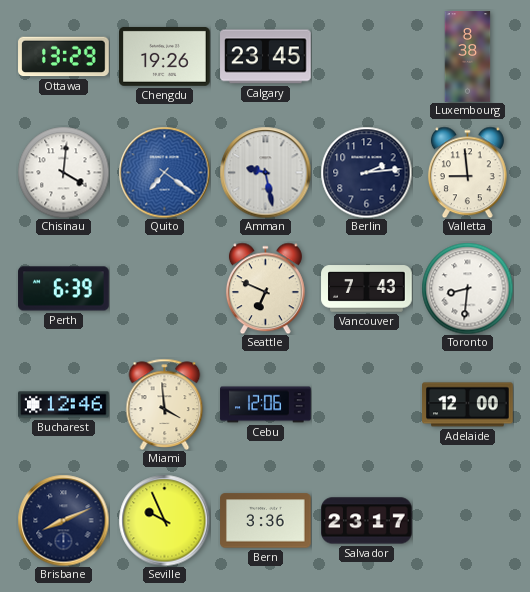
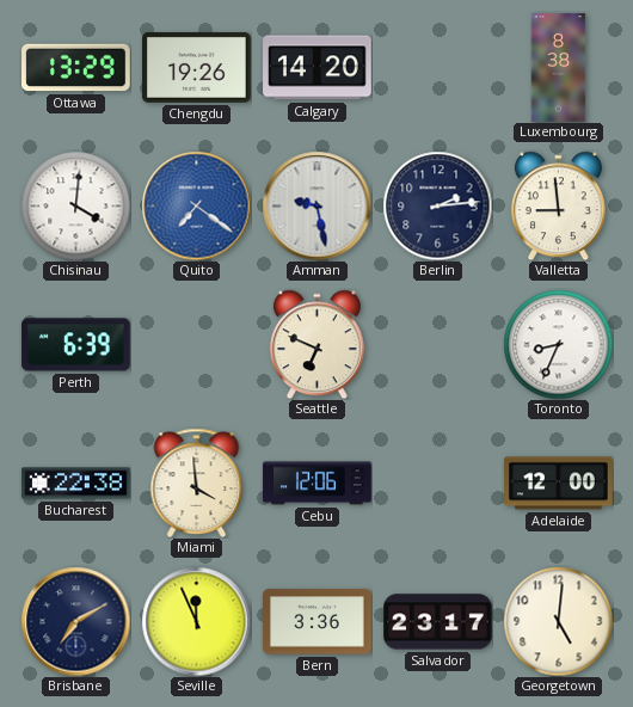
Calgary: 23:45 -> 14:20 (318, 68)
Vancouver: 7:43 -> none (367, 289)
Toronto: 8:31 -> 8:34 (558, 344)
Bucharest: 12:46 -> 22:38 (76, 484)
Brisbane: 8:11 -> 7:10 (75, 621)
Seville: 9:56 -> 11:56 (196, 621)
Georgetown: none -> 5:01 (558, 621)
